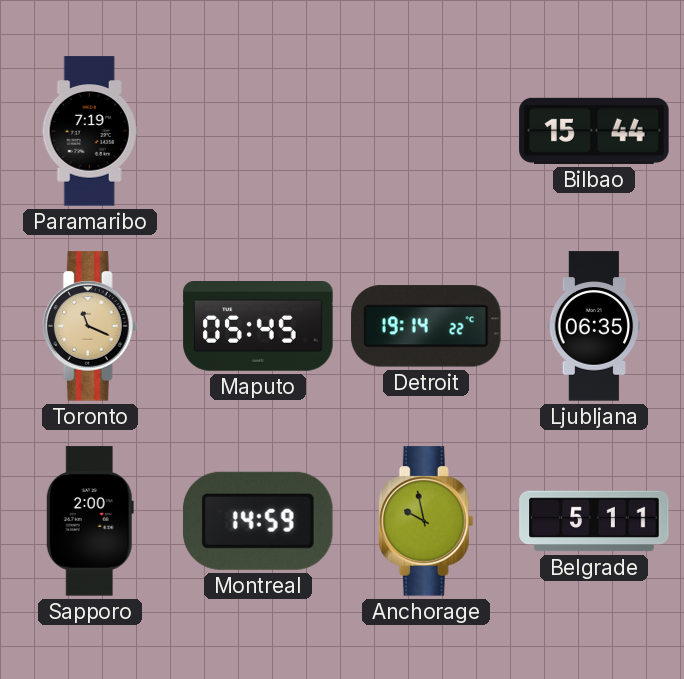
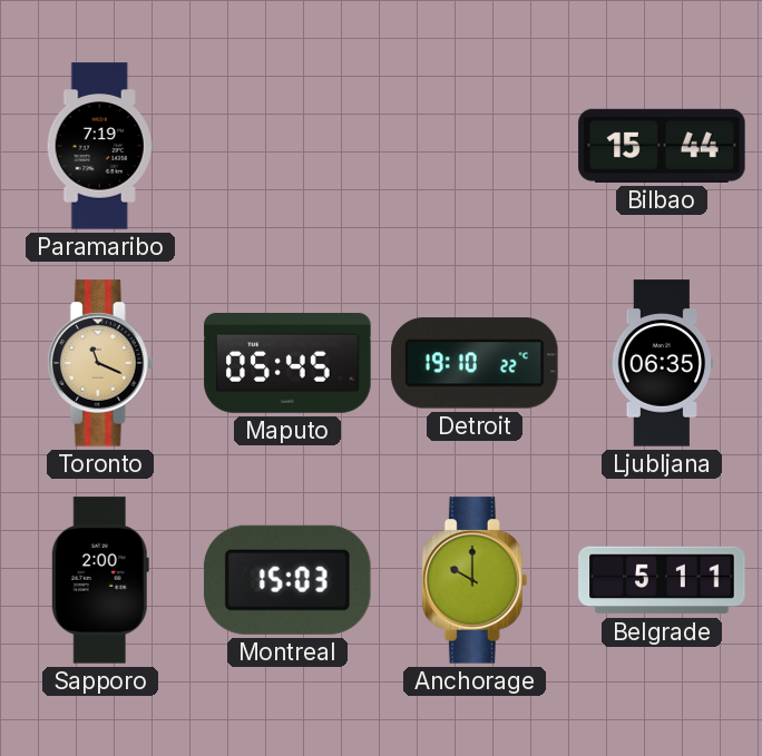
Detroit: 19:14 -> 19:10 (475, 363)
Montreal: 14:59 -> 15:03 (287, 580)
Anchorage: 9:58 -> 10:00 (475, 580)
